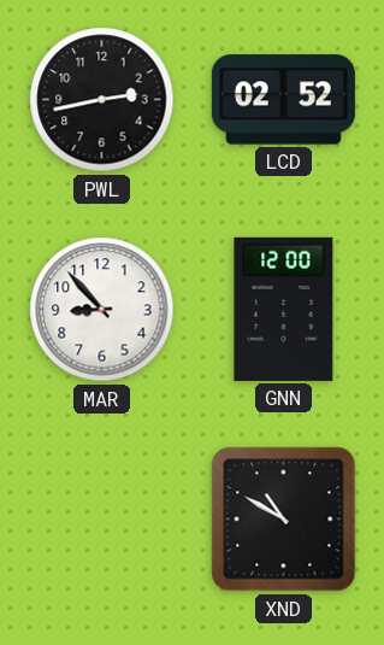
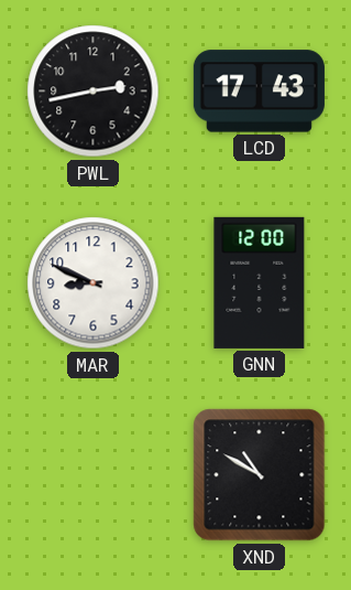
LCD: 02:52 -> 17:43 (259, 92)
MAR: 8:53 -> 8:49 (94, 283)
